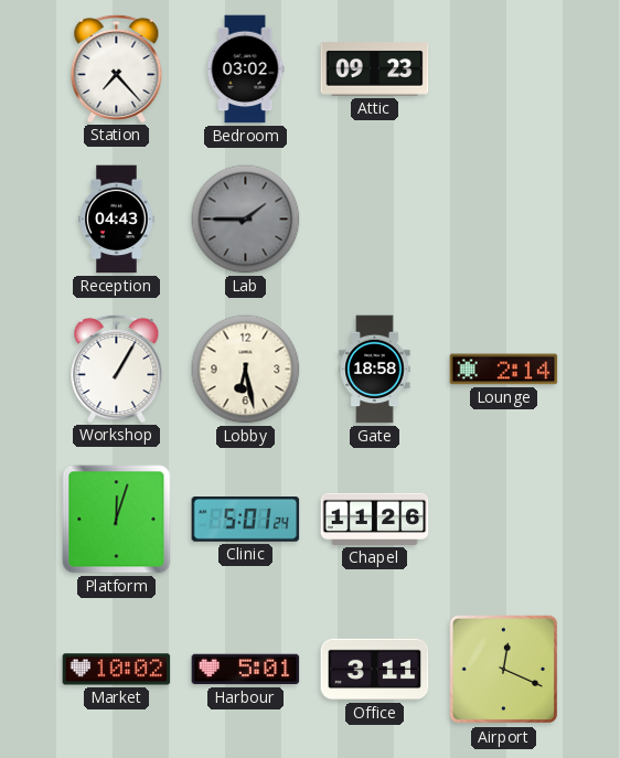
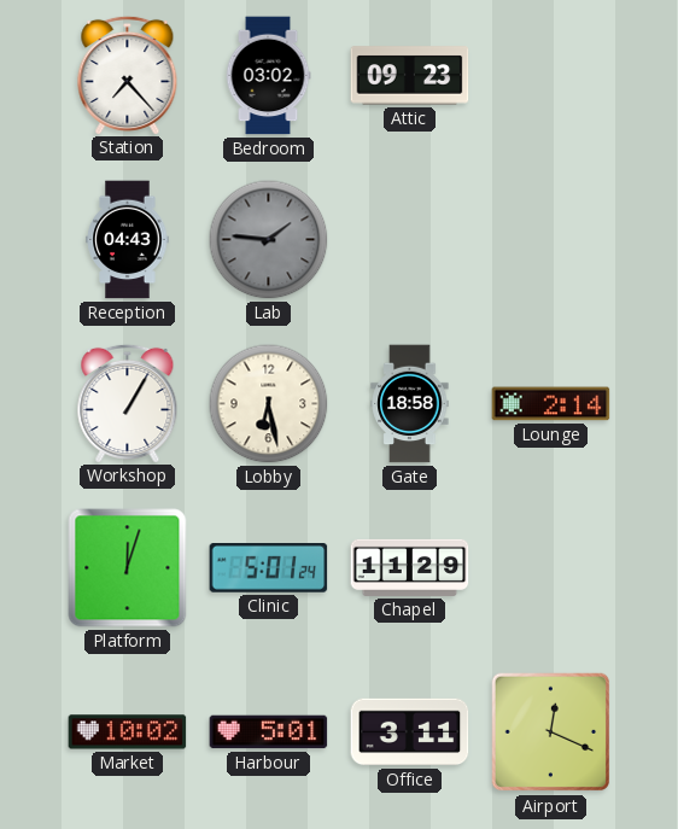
Lab: 1:45 -> 1:46 (269, 240)
Chapel: 11:26 -> 11:29 (410, 567)
